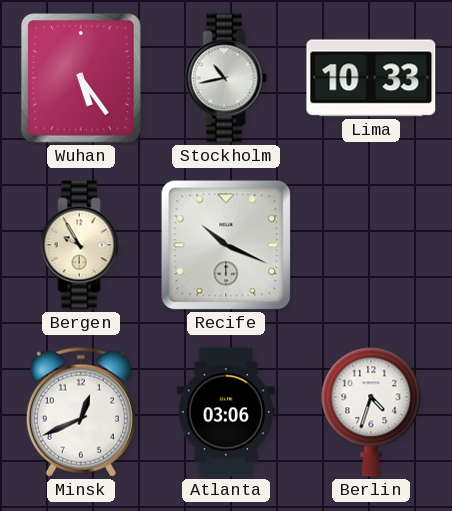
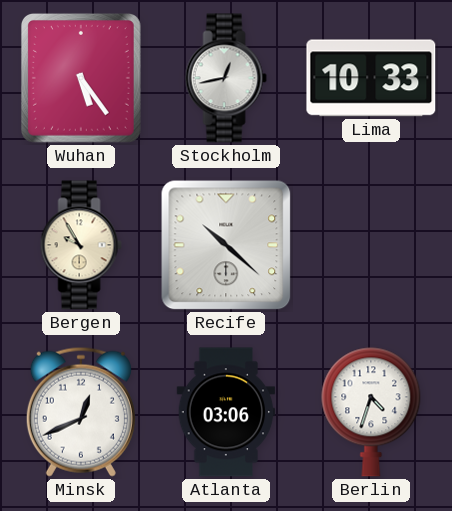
Stockholm: 10:43 -> 12:43 (226, 78)
Recife: 10:19 -> 10:22 (226, 245)
